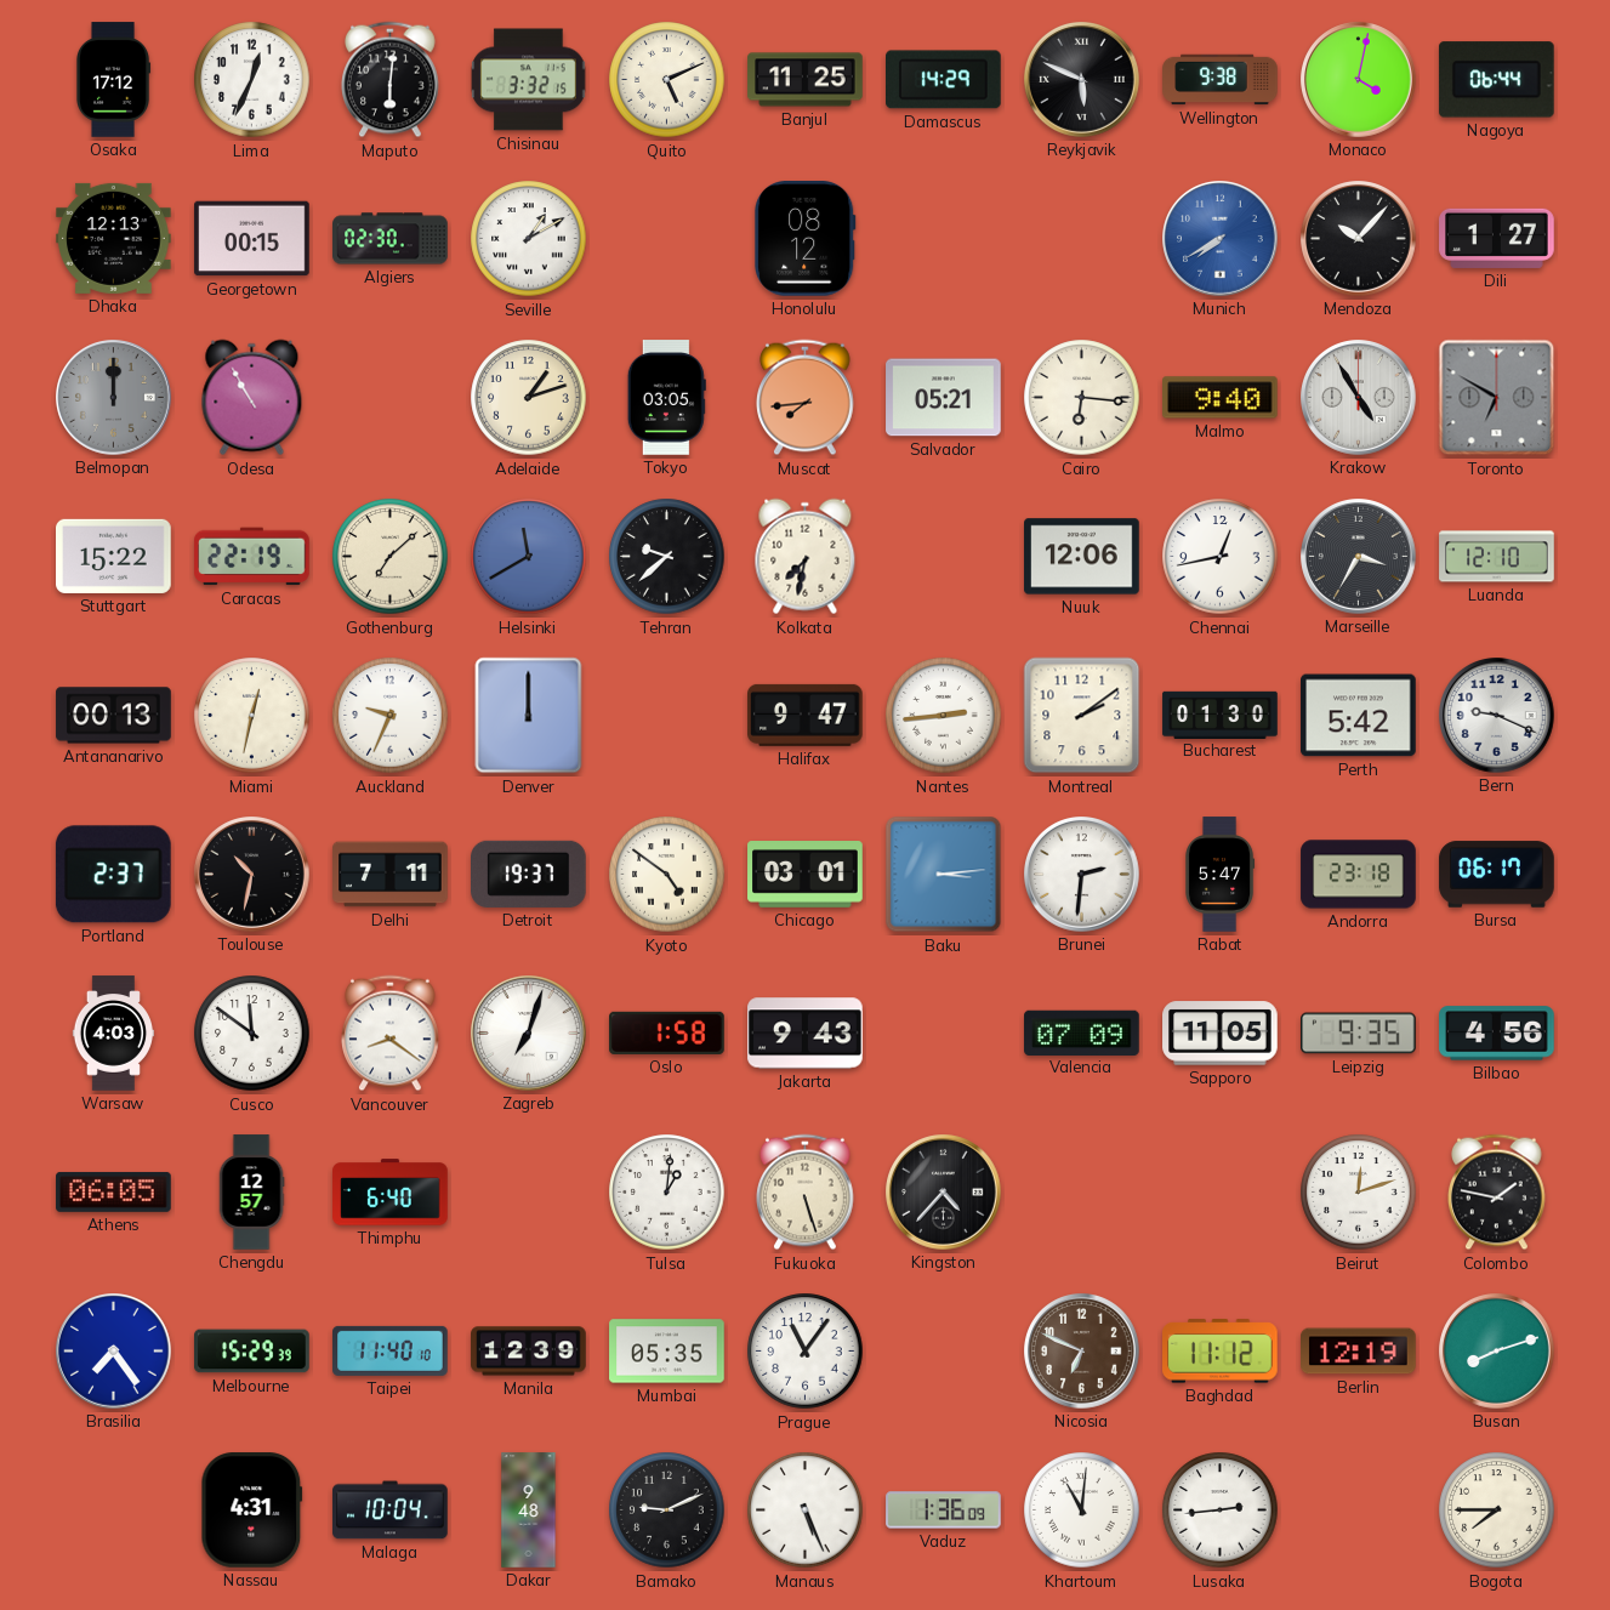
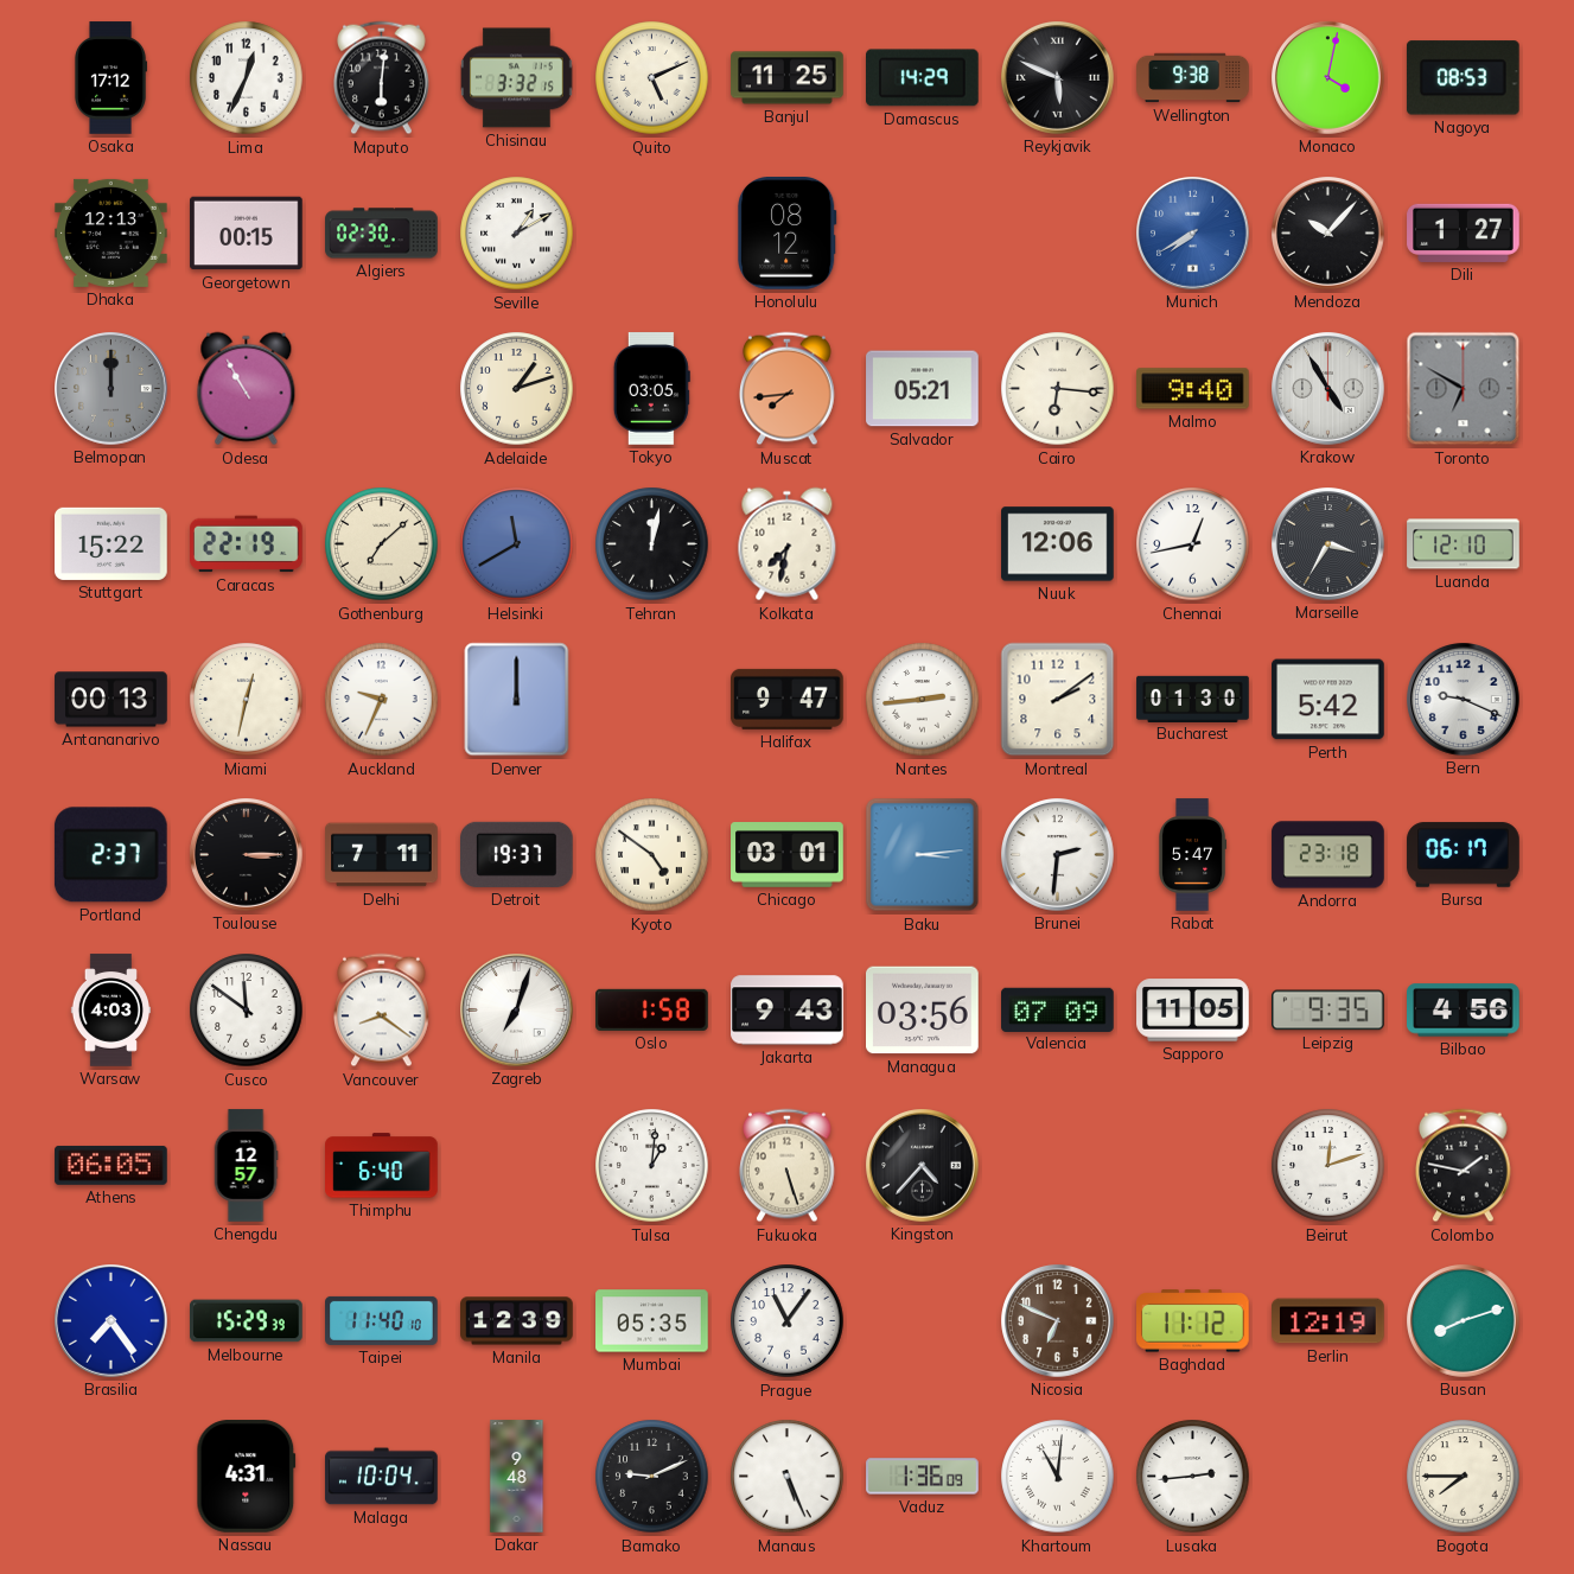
Nagoya: 06:44 -> 08:53 (1463, 78)
Tehran: 9:38 -> 12:02 (652, 544)
Toulouse: 10:32 -> 3:15 (247, 855)
Managua: none -> 03:56 (923, 1011)
